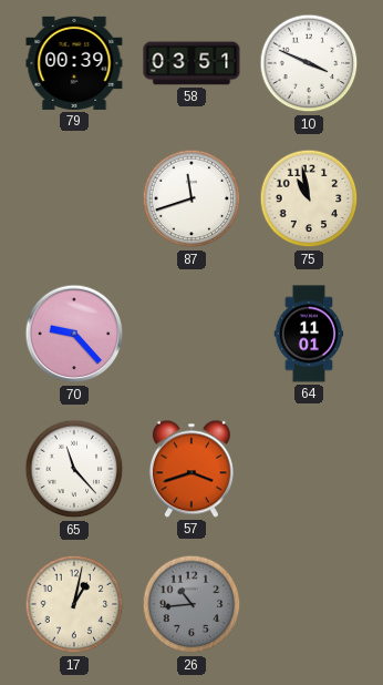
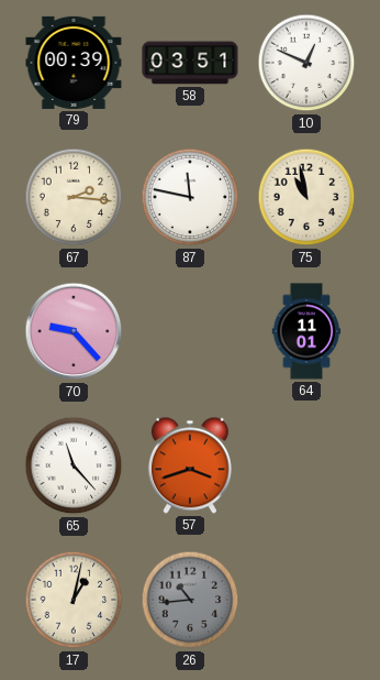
10: 3:49 -> 12:49 (306, 63)
67: none -> 2:16 (74, 197)
87: 11:42 -> 11:47 (190, 197)
